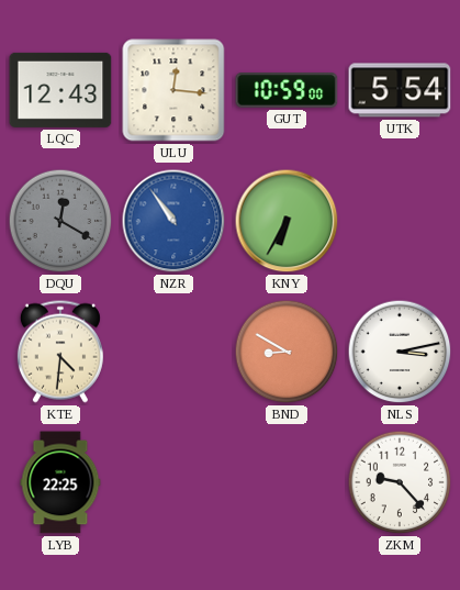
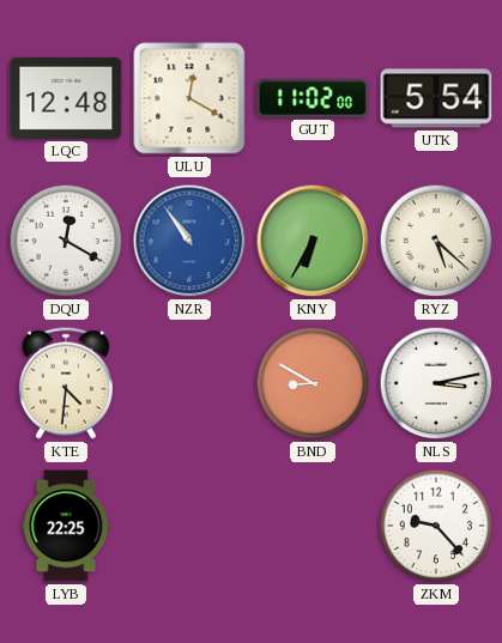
LQC: 12:43 -> 12:48 (66, 98)
ULU: 12:16 -> 12:20 (189, 98)
GUT: 10:59 -> 11:02 (313, 99)
DQU dial: grey -> white (66, 241)
RYZ: none -> 5:22 (436, 241)
